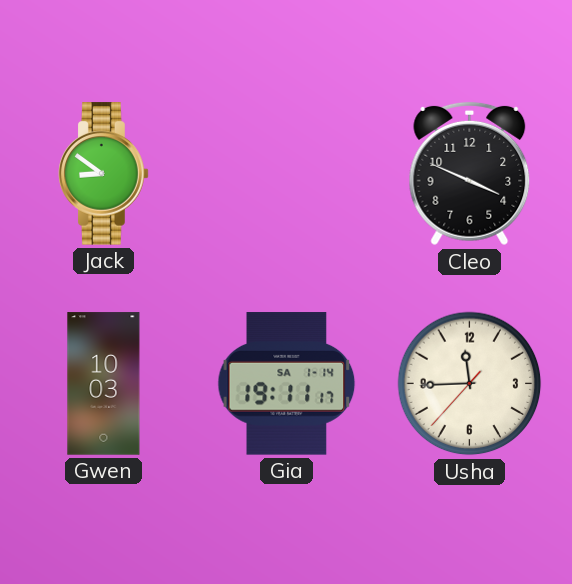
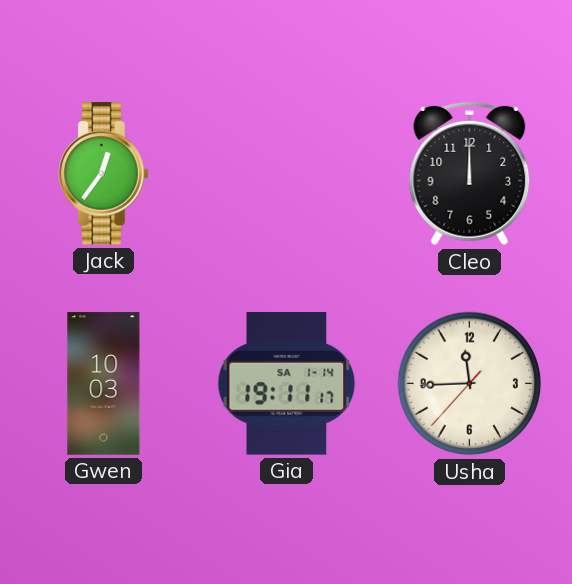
Jack: 8:51 -> 12:36 (104, 174)
Cleo: 3:49 -> 12:00 (470, 174)
